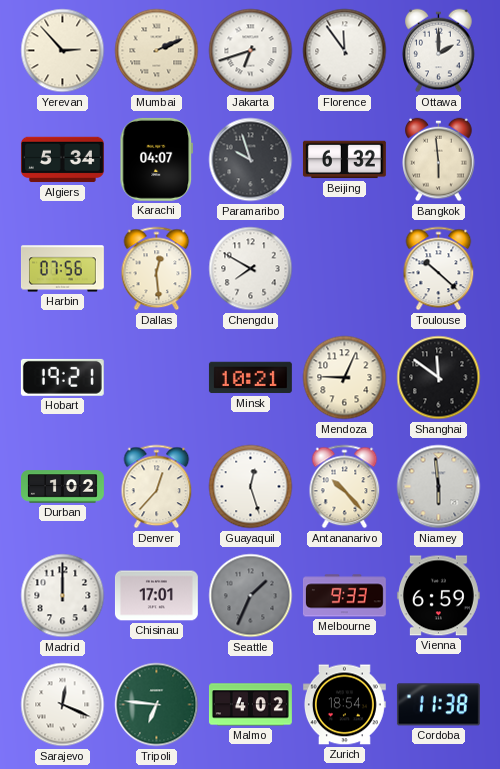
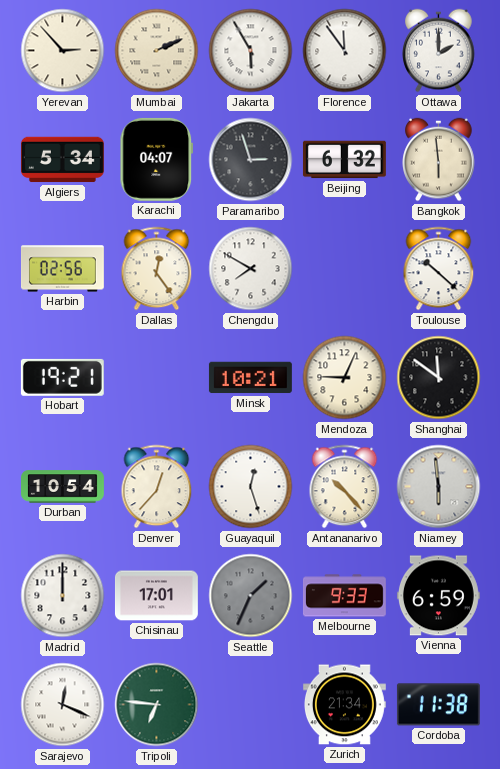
Jakarta: 6:42 -> 5:55 (251, 51)
Paramaribo: 9:57 -> 2:57 (251, 160)
Harbin: 07:56 -> 02:56 (62, 269)
Dallas: 12:29 -> 12:24 (157, 269)
Durban: 1:02 -> 10:54 (63, 487)
Malmo: 4:02 -> none (250, 705)
Zurich: 18:54 -> 21:34 (344, 705)
